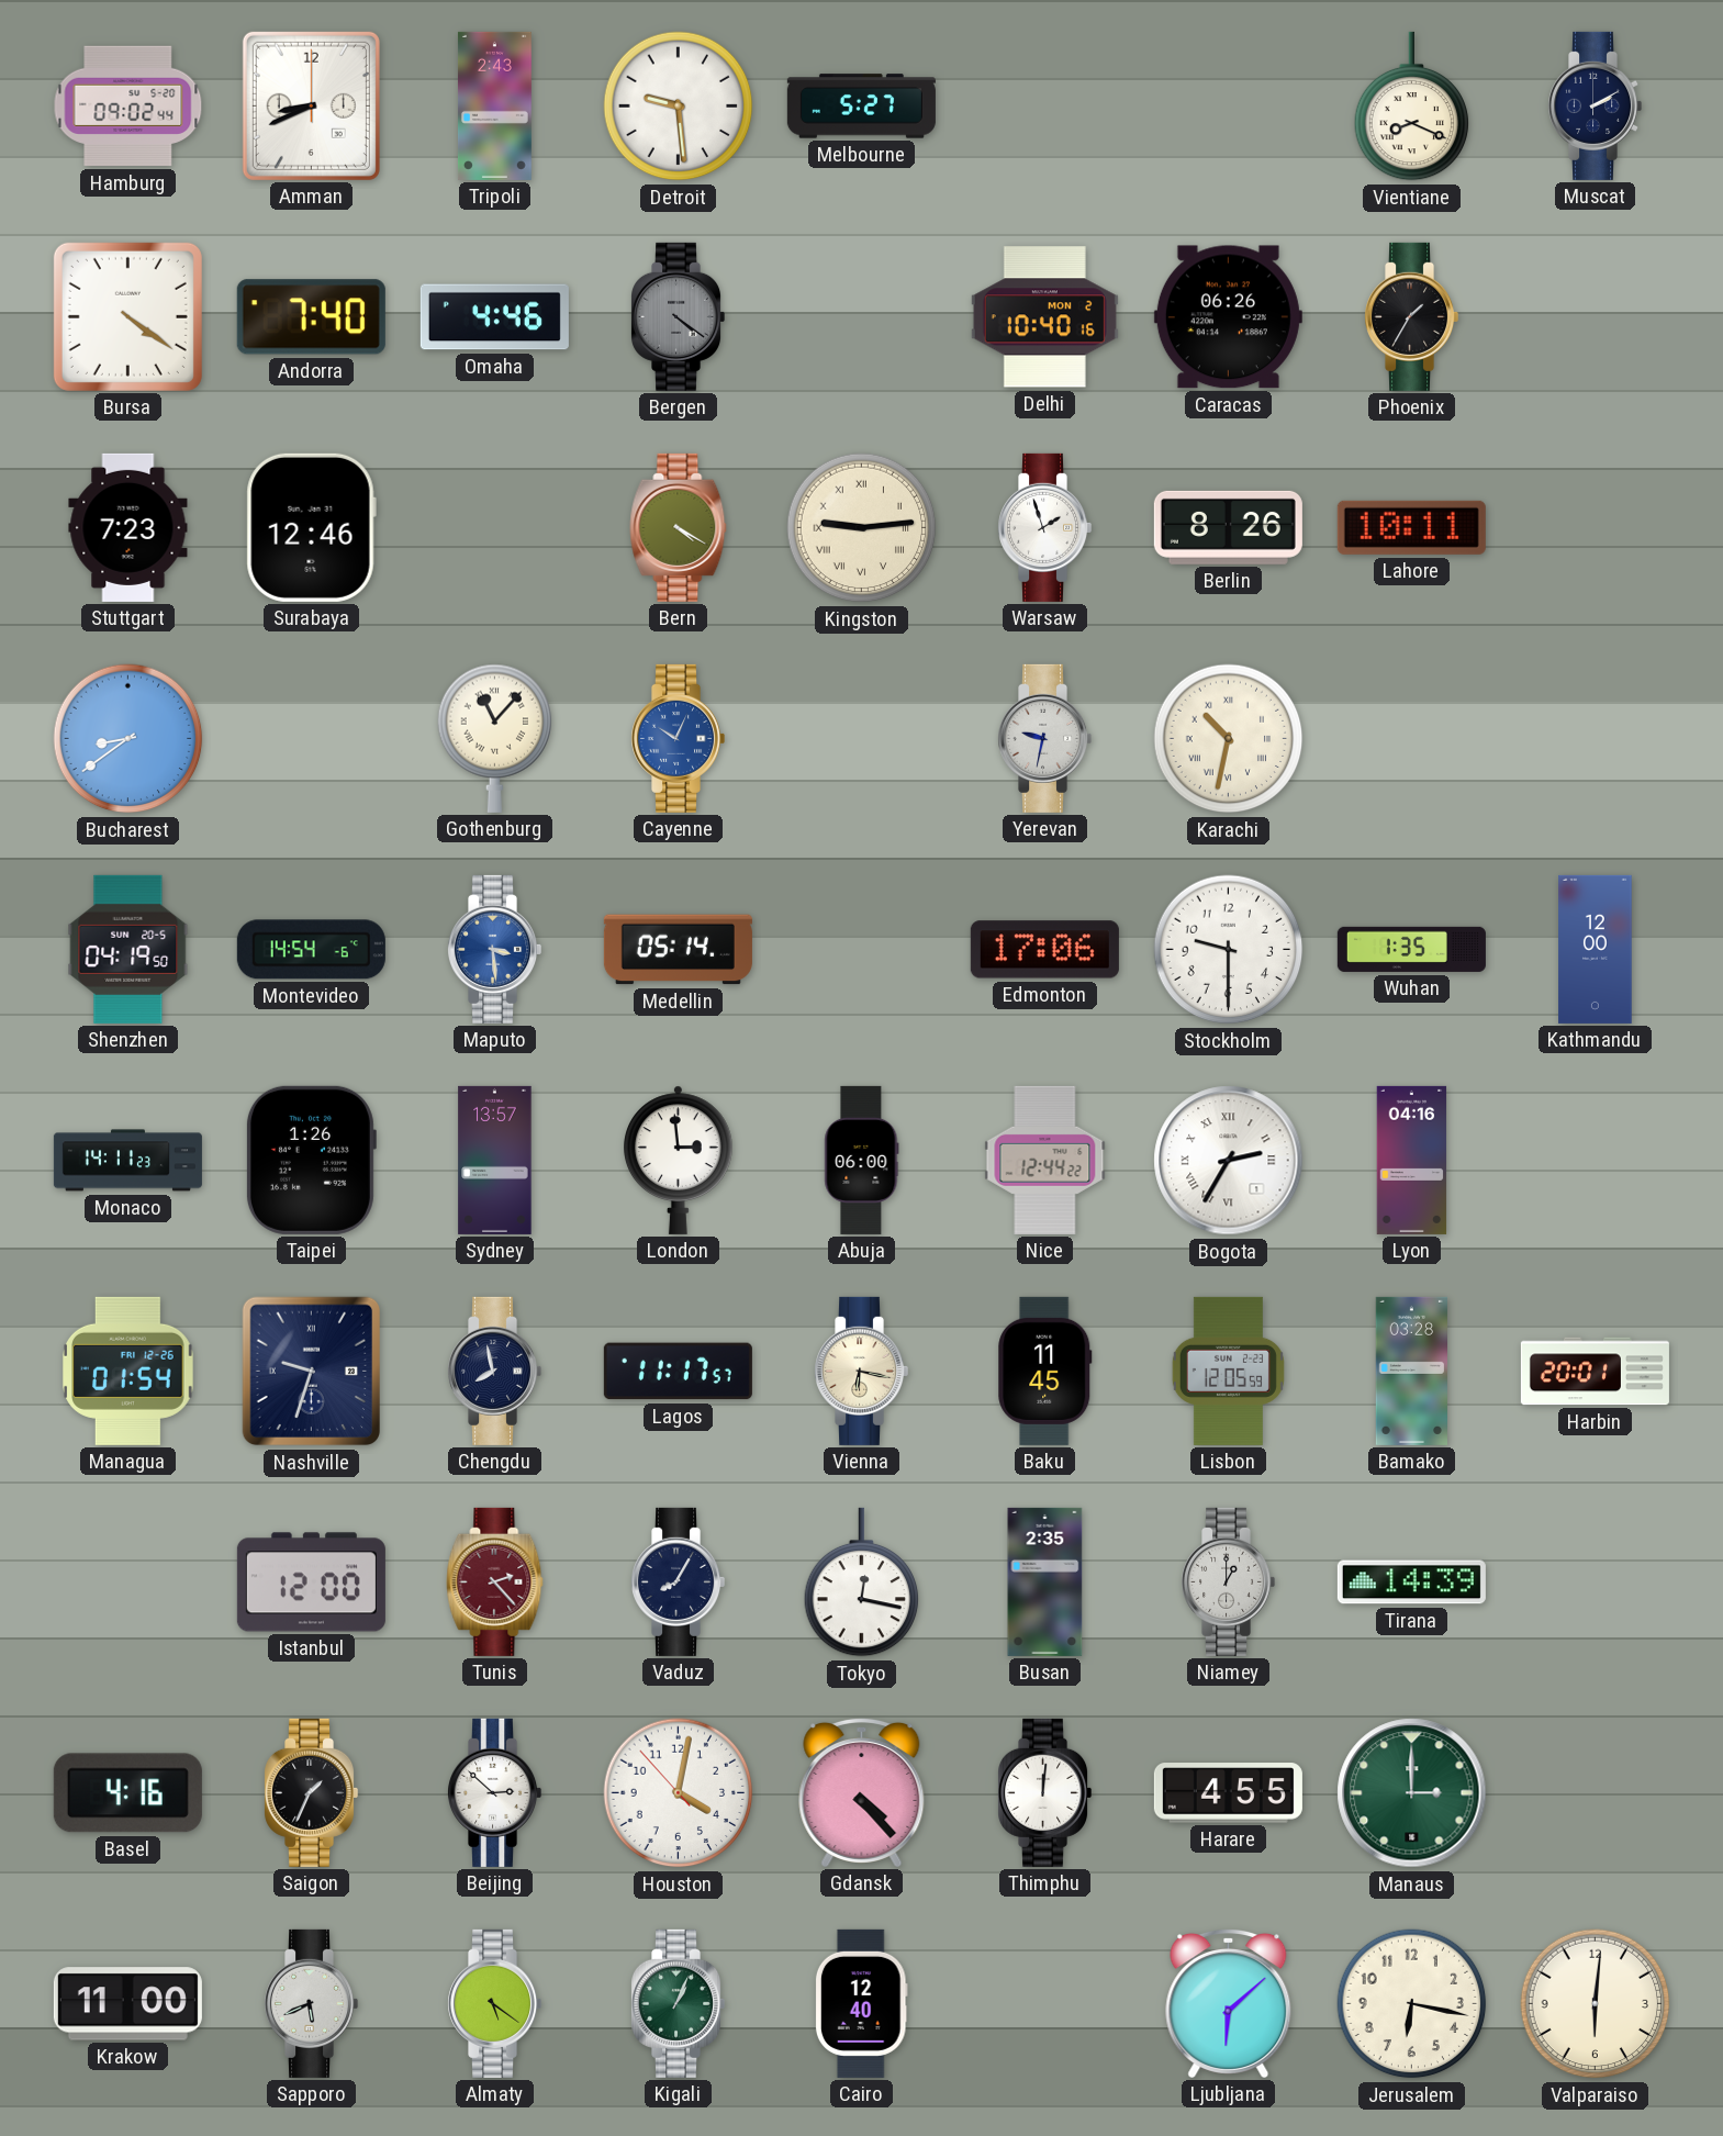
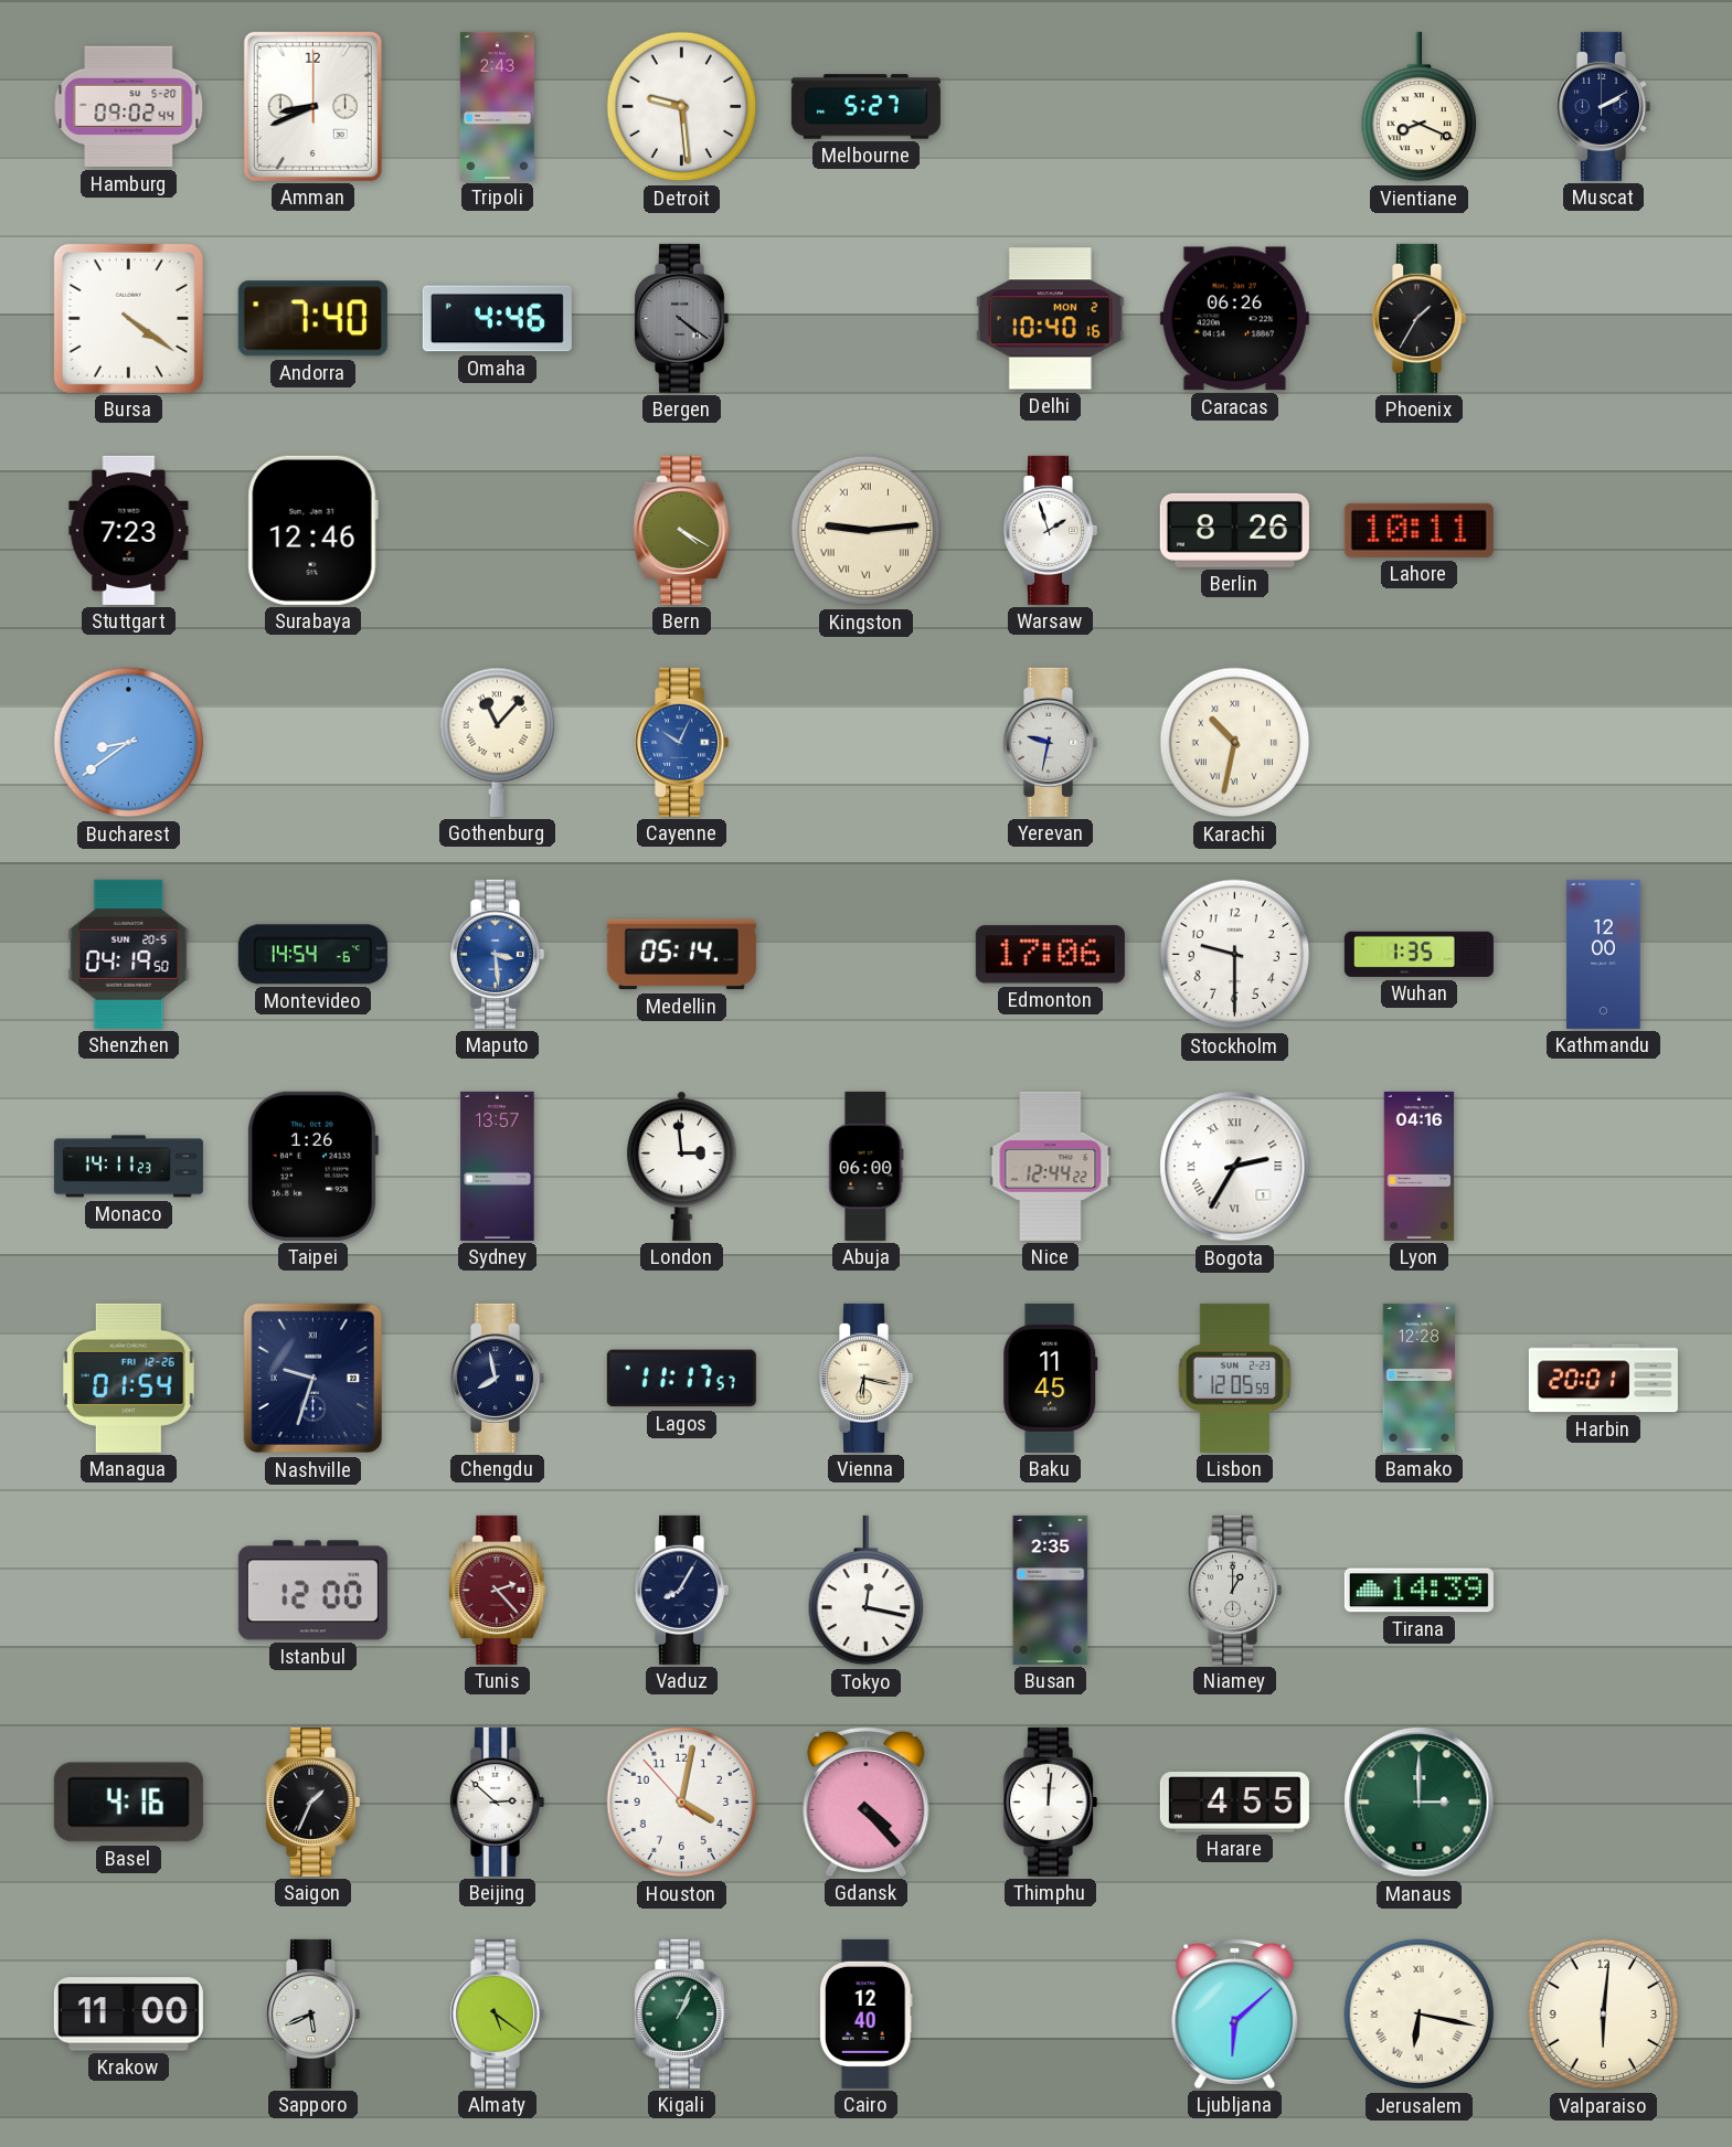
Bamako: 03:28 -> 12:28 (1420, 1378)
Jerusalem numerals: Arabic -> Roman (1420, 2015)
